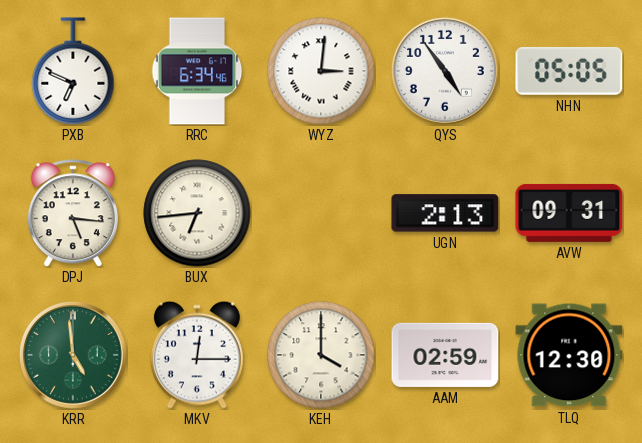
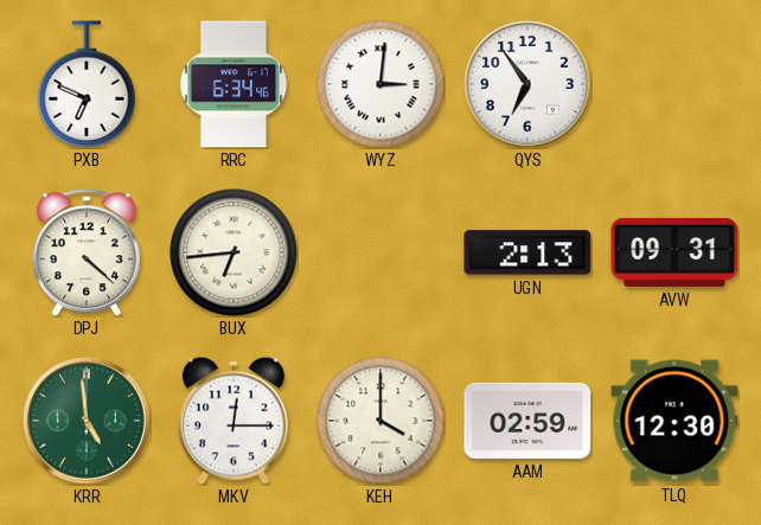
QYS: 4:54 -> 6:54 (527, 84)
NHN: 05:05 -> none (569, 71)
DPJ: 5:16 -> 4:22 (87, 252)
